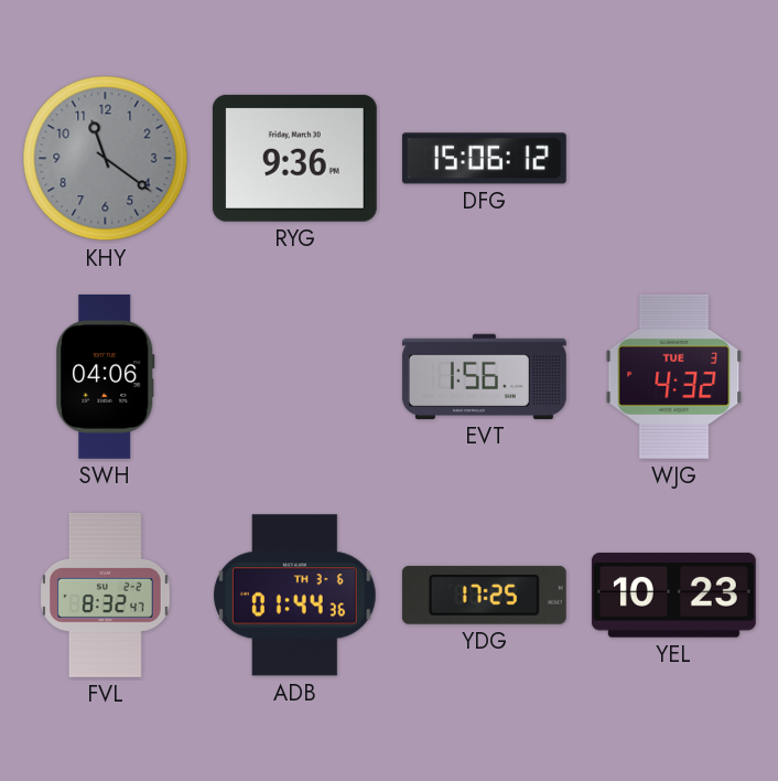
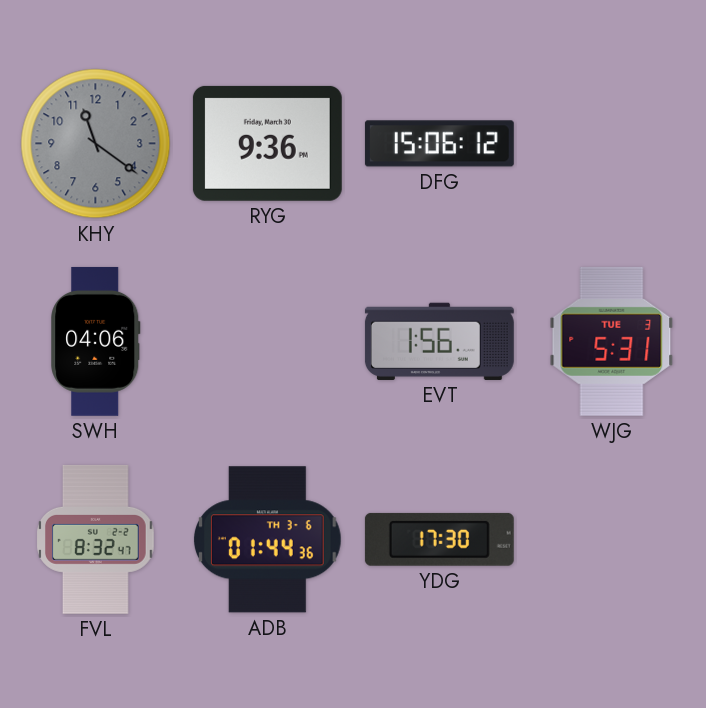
WJG: 4:32 -> 5:31 (612, 341)
YDG: 17:25 -> 17:30 (439, 539)
YEL: 10:23 -> none (673, 596)
